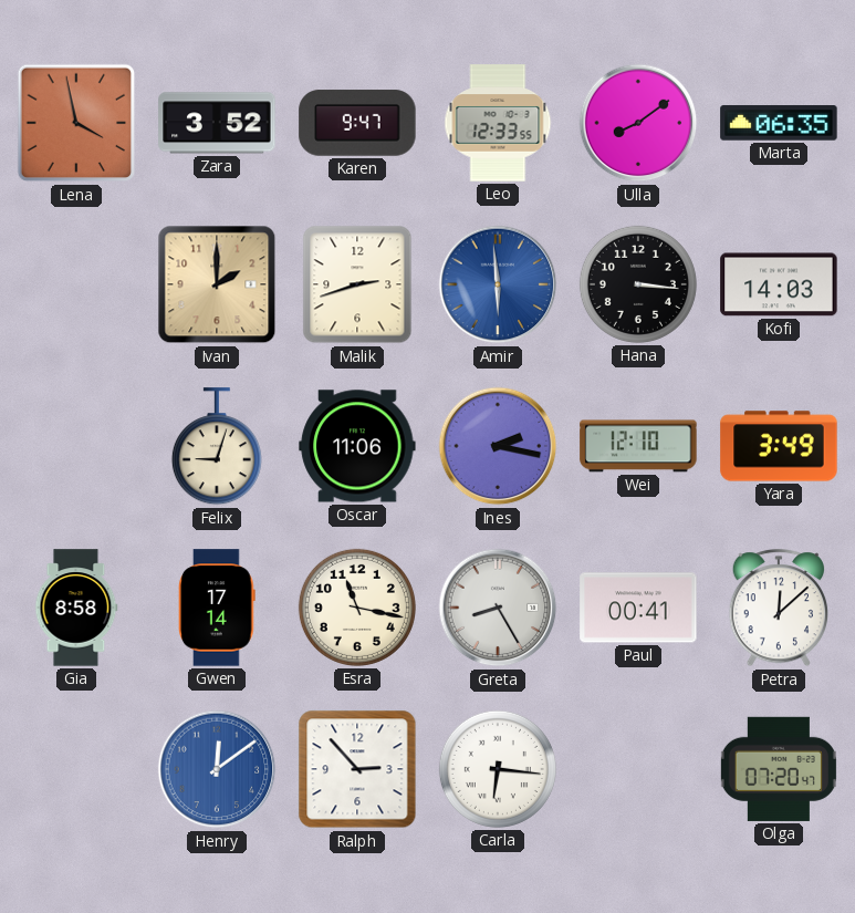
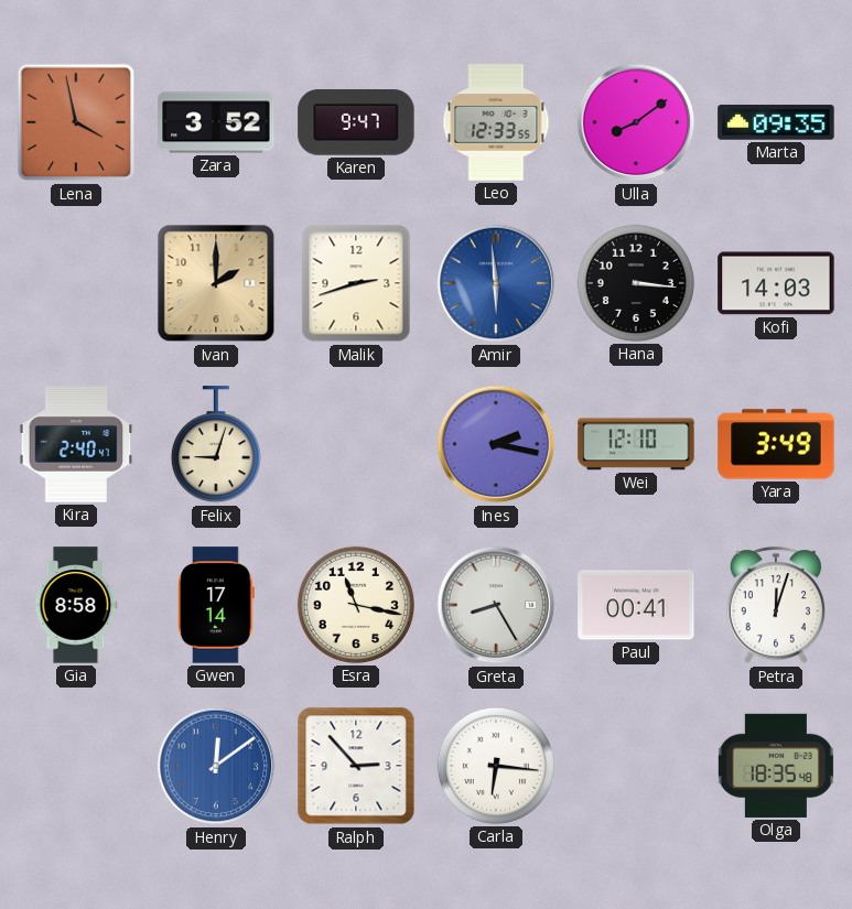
Marta: 06:35 -> 09:35 (776, 122)
Kira: none -> 2:40 (76, 444)
Oscar: 11:06 -> none (357, 446)
Petra: 12:08 -> 12:03 (775, 606)
Olga: 07:20 -> 18:35 (776, 766)
